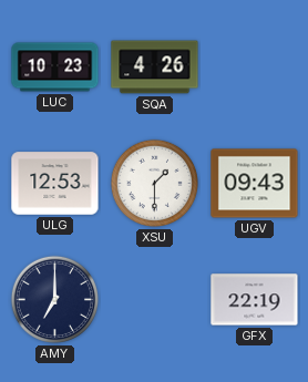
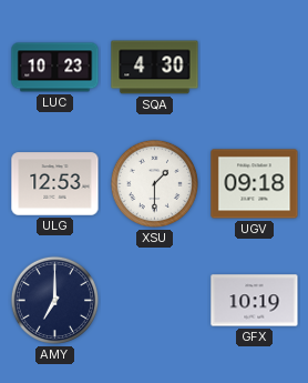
SQA: 4:26 -> 4:30 (155, 68)
UGV: 09:43 -> 09:18 (255, 184)
GFX: 22:19 -> 10:19 (255, 301)
